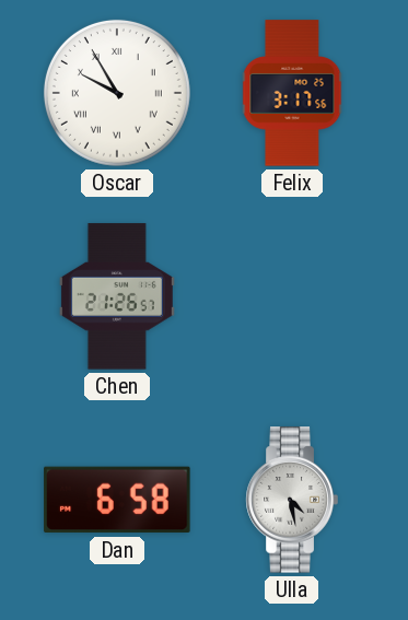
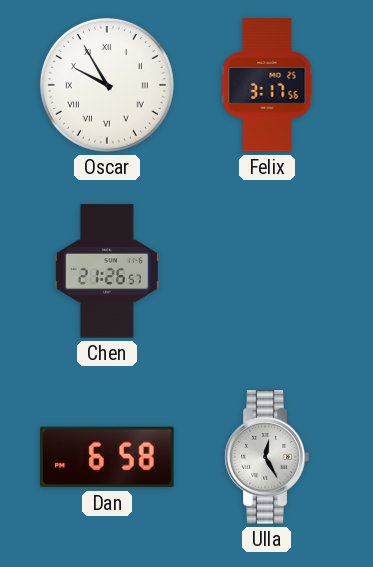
Ulla: 4:28 -> 12:25 (267, 457)
